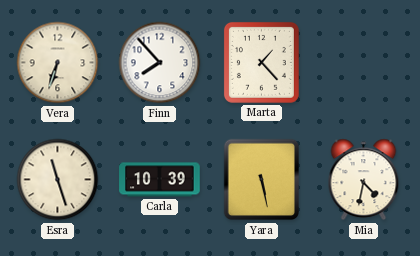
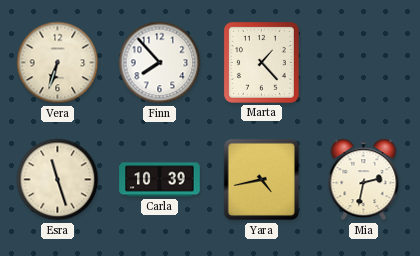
Yara: 5:28 -> 4:43 (261, 180)
Mia: 4:32 -> 2:32 (364, 180)
